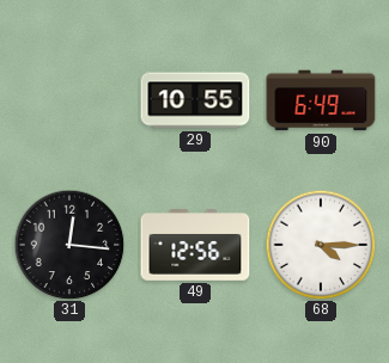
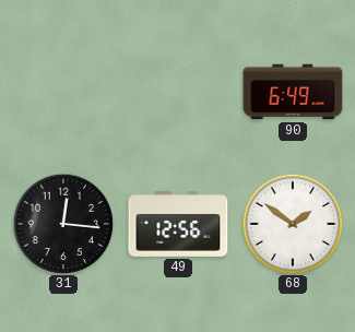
29: 10:55 -> none (195, 100)
68: 4:15 -> 1:51 (293, 224)
